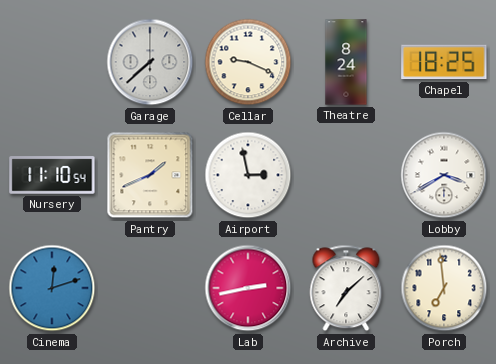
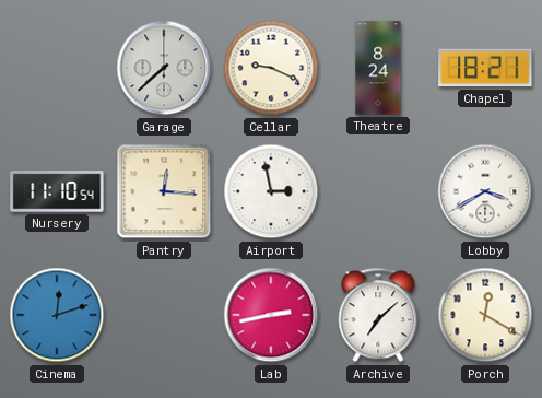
Chapel: 18:25 -> 18:21 (485, 68)
Pantry: 1:41 -> 12:16 (164, 191)
Porch: 6:59 -> 12:20 (485, 315)
